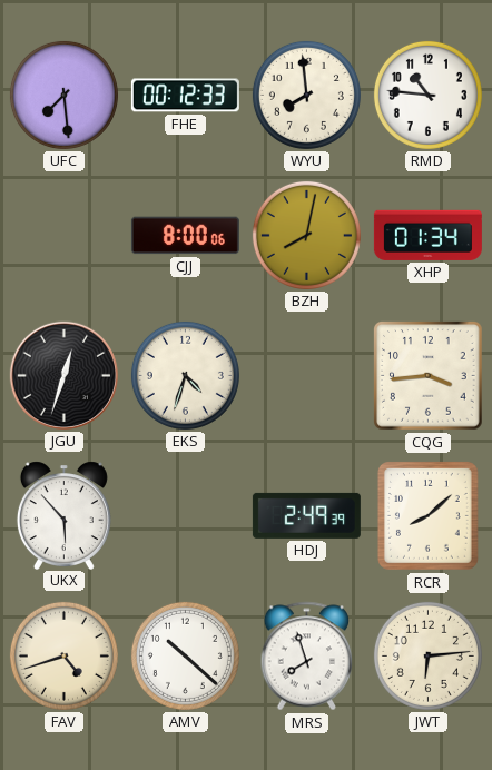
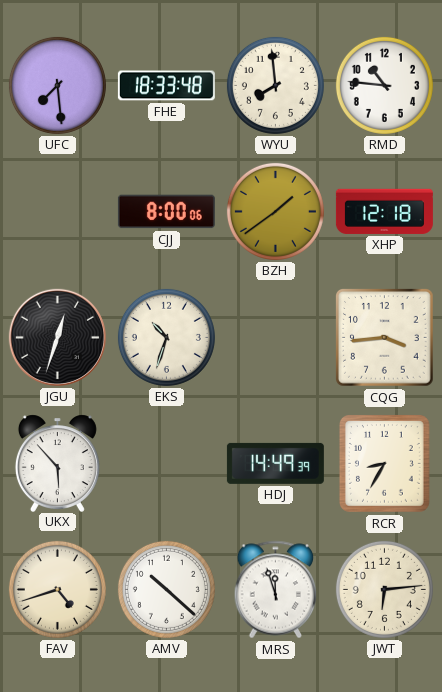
FHE: 00:12 -> 18:33 (166, 86)
BZH: 8:02 -> 1:39 (275, 211)
XHP: 01:34 -> 12:18 (384, 211)
EKS: 4:33 -> 10:33 (166, 337)
HDJ: 2:49 -> 14:49 (275, 463)
RCR: 8:08 -> 8:35 (384, 464)
MRS: 7:57 -> 11:57 (276, 590)
